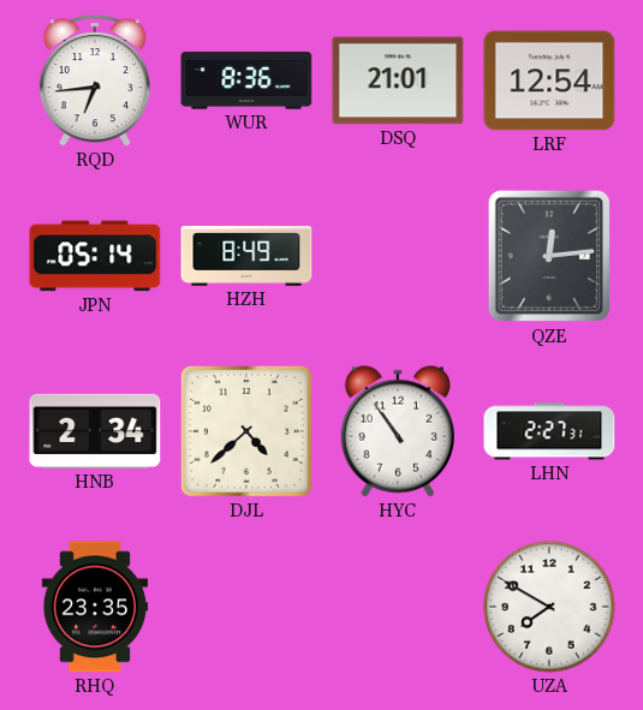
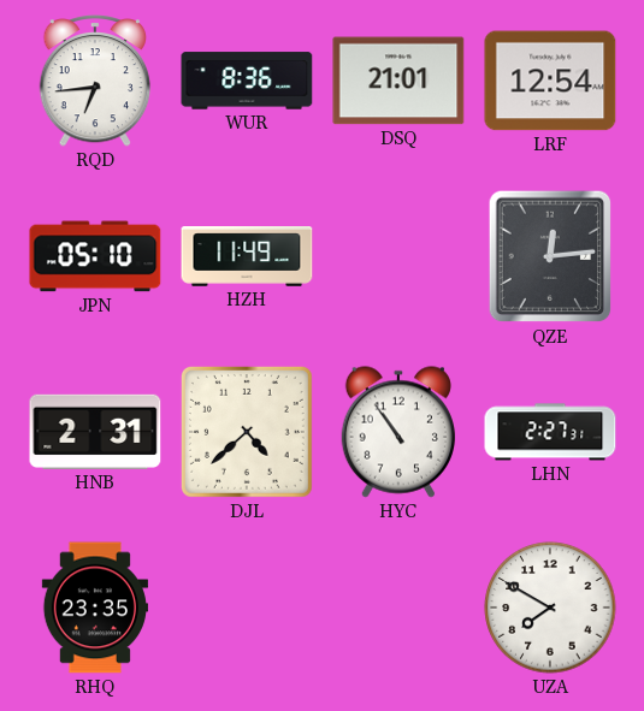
JPN: 05:14 -> 05:10 (95, 256)
HZH: 8:49 -> 11:49 (247, 257)
HNB: 2:34 -> 2:31 (95, 432)
